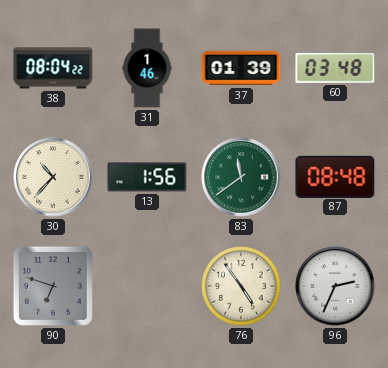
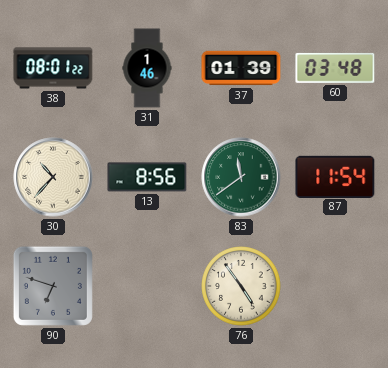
38: 08:04 -> 08:01 (53, 68)
13: 1:56 -> 8:56 (147, 177)
87: 08:48 -> 11:54 (335, 176)
96: 2:34 -> none (335, 286)
